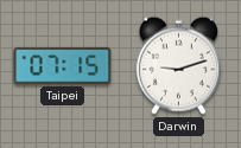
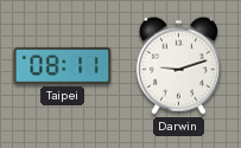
Taipei: 07:15 -> 08:11 (63, 65)
